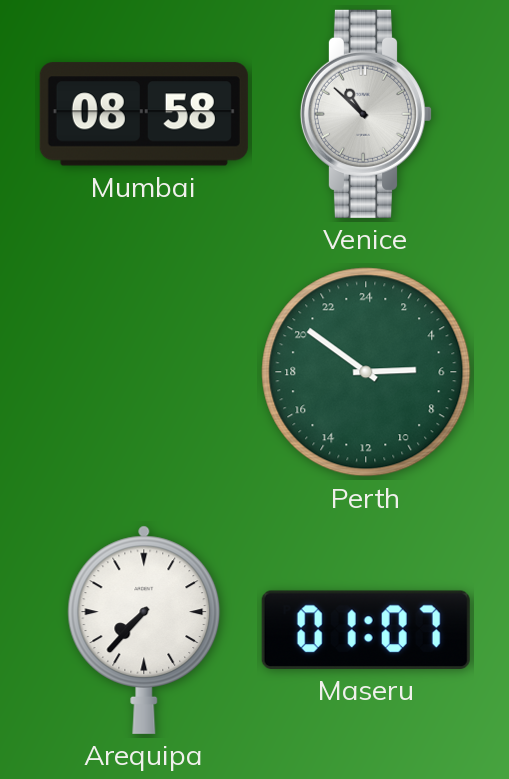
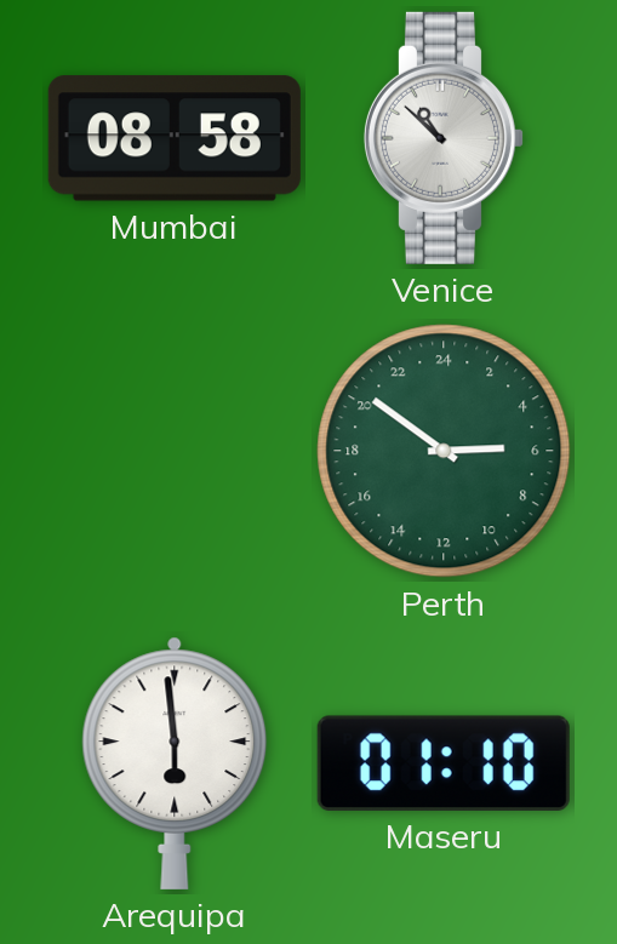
Arequipa: 7:37 -> 5:59 (175, 763)
Maseru: 01:07 -> 01:10 (444, 763)
